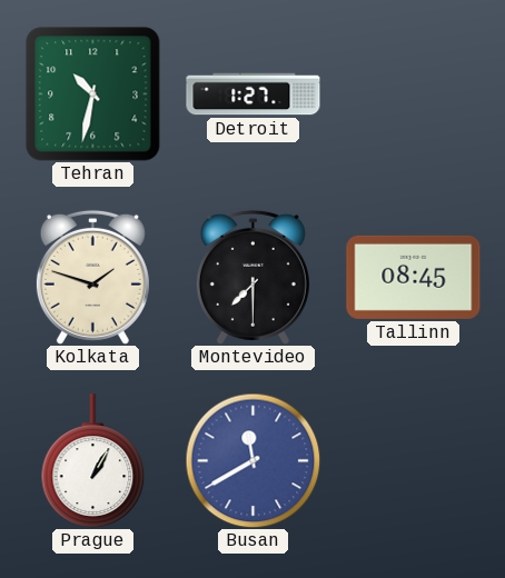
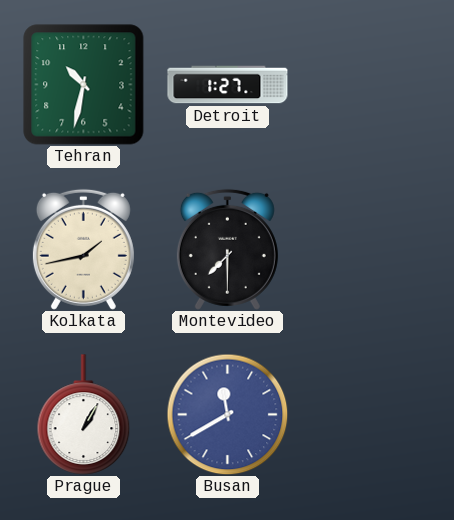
Kolkata: 1:48 -> 1:43 (83, 249)
Tallinn: 08:45 -> none (414, 277)
